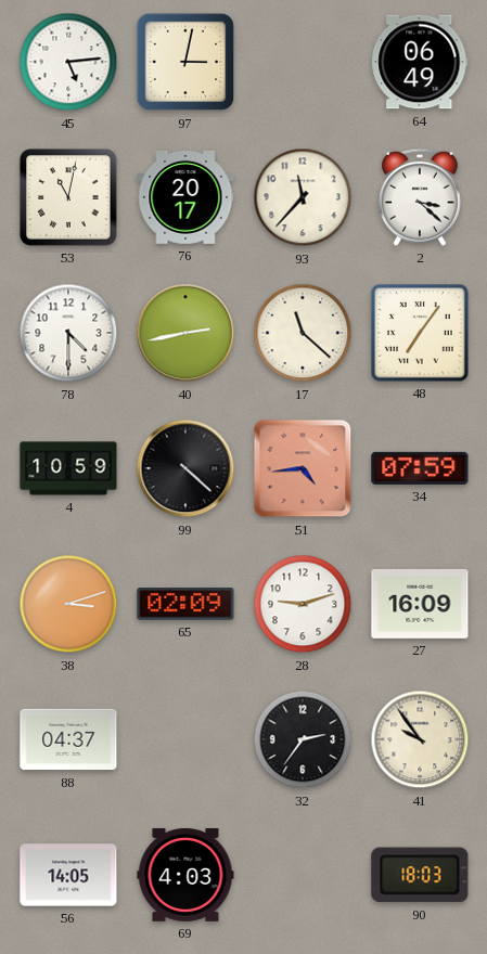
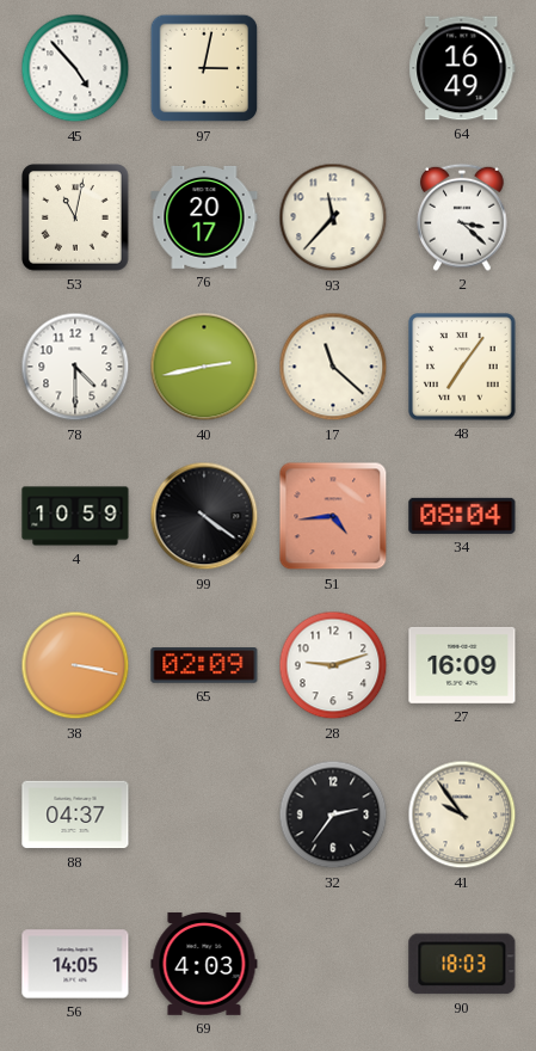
45: 5:14 -> 4:53 (75, 68)
64: 06:49 -> 16:49 (462, 68)
99: 4:22 -> 4:21 (204, 516)
34: 07:59 -> 08:04 (462, 516)
38: 3:12 -> 3:17 (75, 665)
